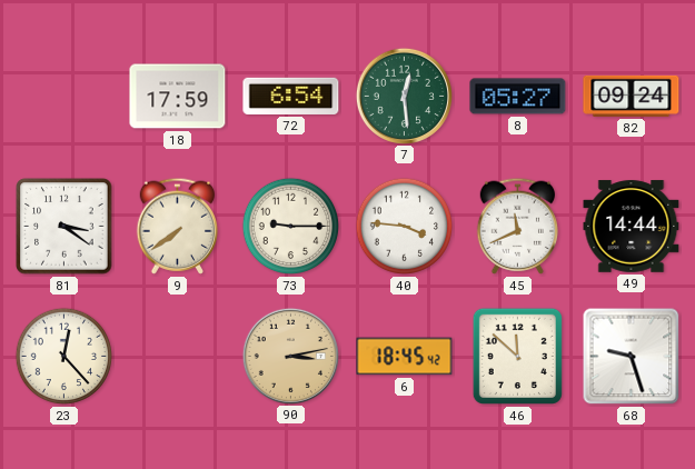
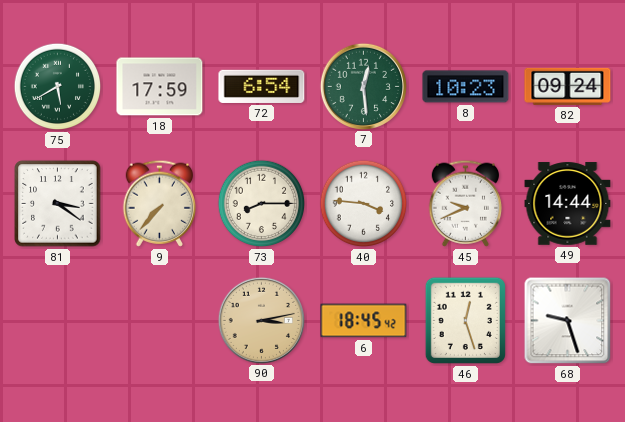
75: none -> 5:40 (58, 87)
8: 05:27 -> 10:23 (466, 87)
9: 7:39 -> 7:37 (160, 203)
73: 9:15 -> 8:15 (262, 204)
45: 11:41 -> 9:41 (466, 203)
23: 12:23 -> none (64, 357)
46: 11:52 -> 12:27 (465, 320)
